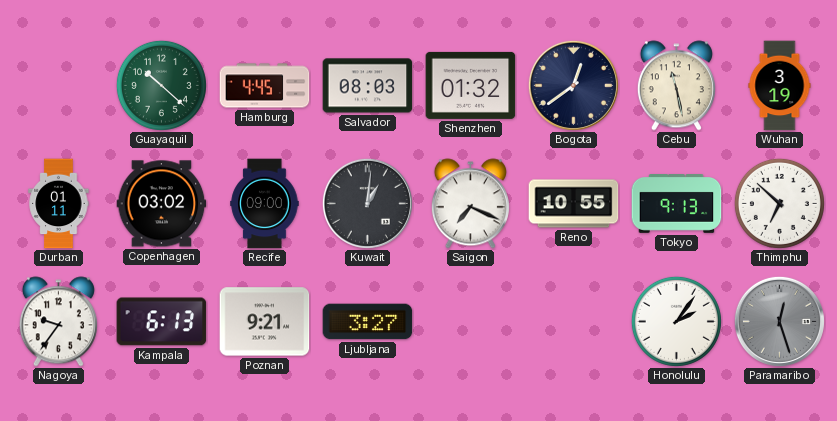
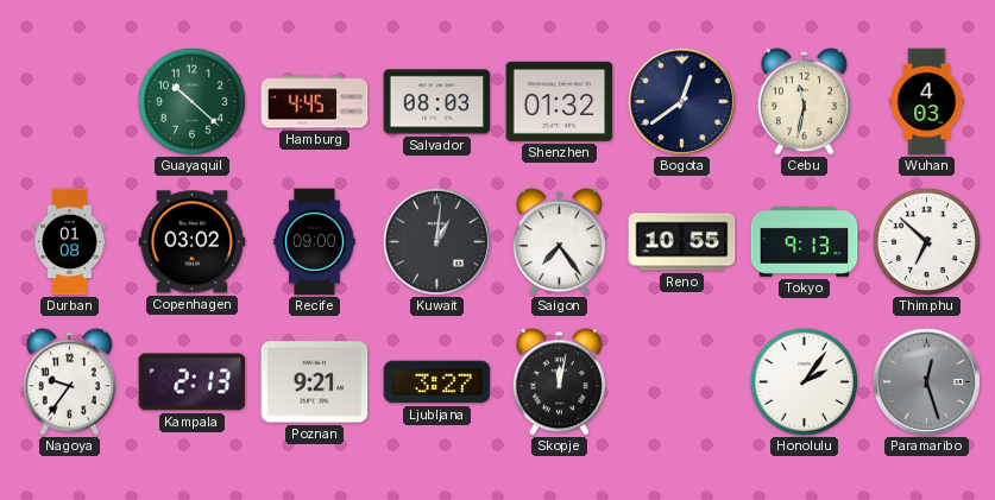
Cebu: 11:28 -> 11:32 (804, 102)
Wuhan: 3:19 -> 4:03 (927, 102)
Durban: 01:11 -> 01:08 (70, 242)
Saigon: 7:19 -> 7:24 (559, 242)
Kampala: 6:13 -> 2:13 (193, 382)
Skopje: none -> 12:02 (559, 382)
